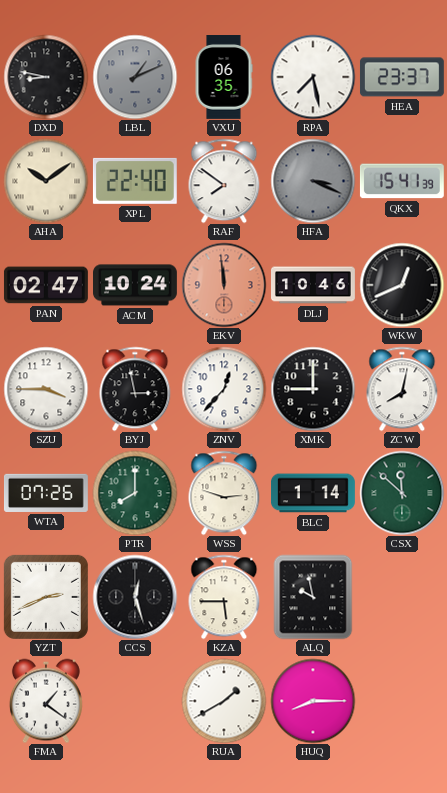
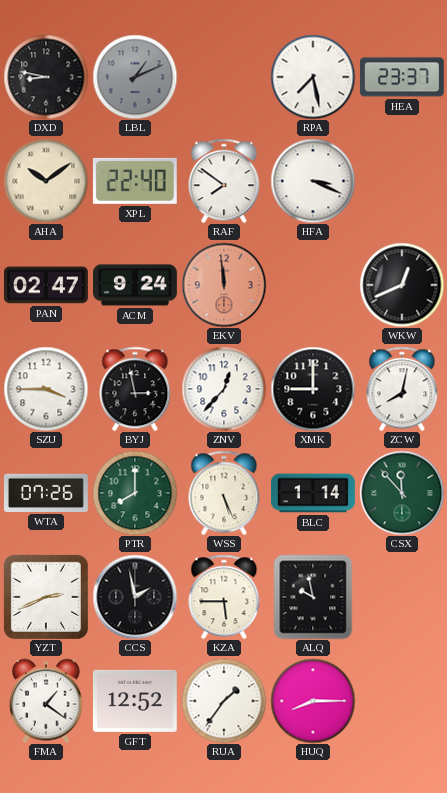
VXU: 06:35 -> none (224, 78)
HFA dial: grey -> white (313, 181)
QKX: 15:41 -> none (402, 181)
ACM: 10:24 -> 9:24 (136, 285)
DLJ: 10:46 -> none (314, 285)
WSS: 2:48 -> 5:26 (224, 493)
CSX: 11:52 -> 11:53 (402, 493)
CCS: 12:27 -> 1:58 (135, 597)
GFT: none -> 12:52 (135, 701)
RUA: 1:40 -> 1:36 (224, 701)
